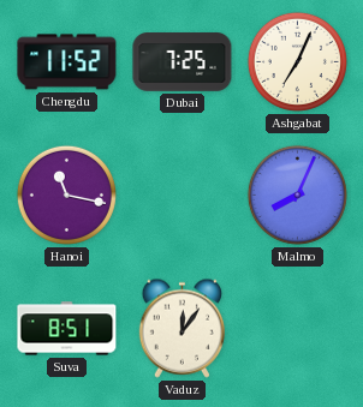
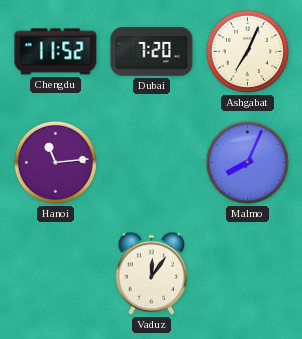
Dubai: 7:25 -> 7:20 (152, 52)
Hanoi: 11:17 -> 11:14 (55, 162)
Suva: 8:51 -> none (67, 329)
